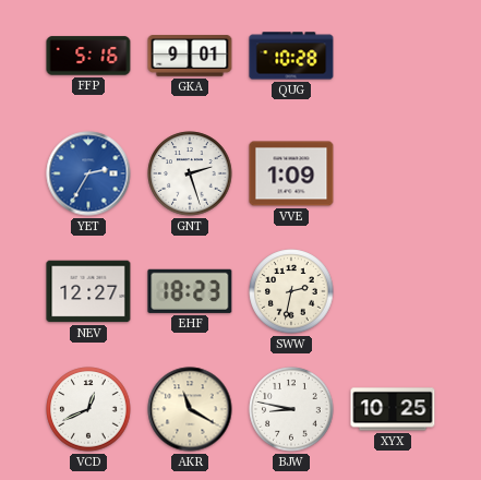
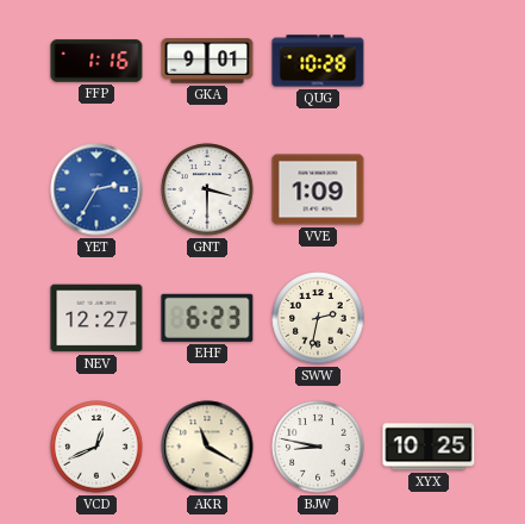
FFP: 5:16 -> 1:16 (96, 61)
GNT: 2:27 -> 3:30 (207, 189)
EHF: 18:23 -> 6:23 (207, 318)
